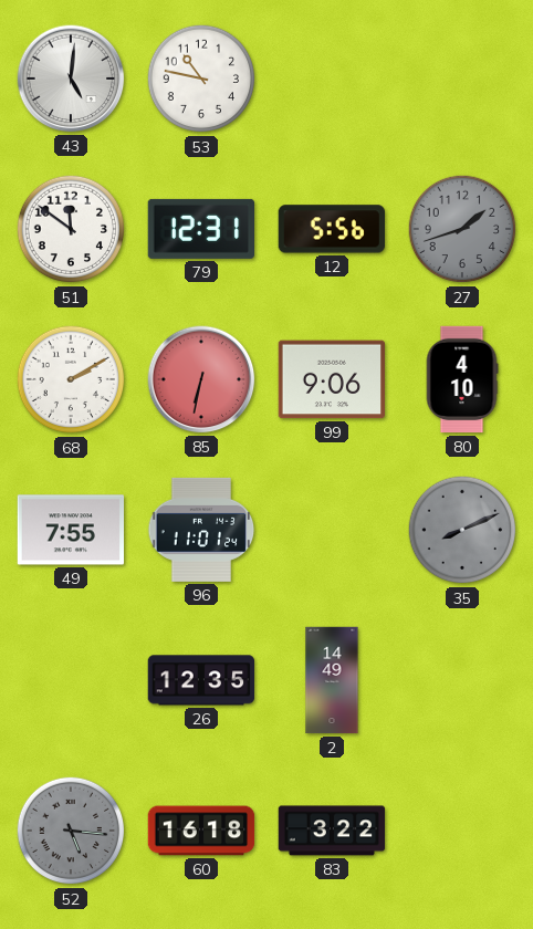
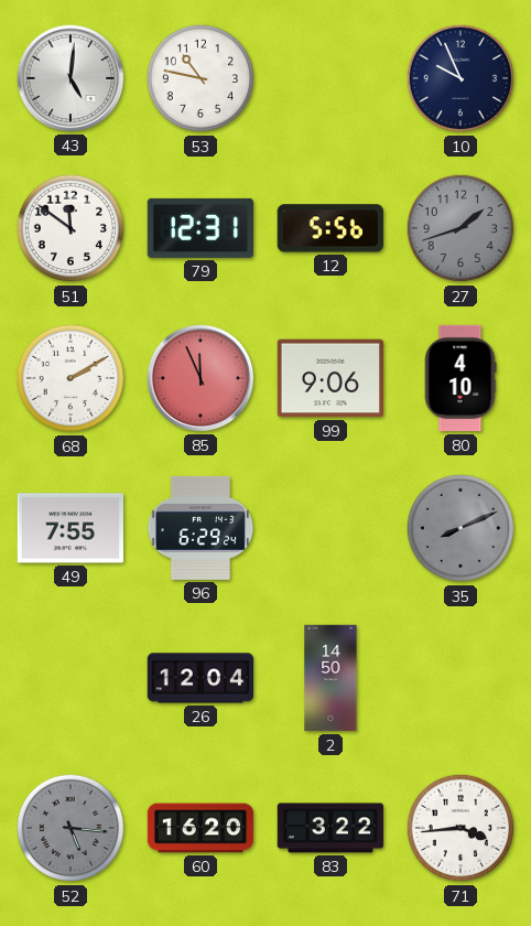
10: none -> 9:56 (460, 78)
85: 6:32 -> 11:56 (201, 378)
96: 11:01 -> 6:29 (201, 528)
26: 12:35 -> 12:04 (201, 678)
2: 14:49 -> 14:50 (330, 678)
60: 16:18 -> 16:20 (201, 828)
71: none -> 3:44 (460, 828)
